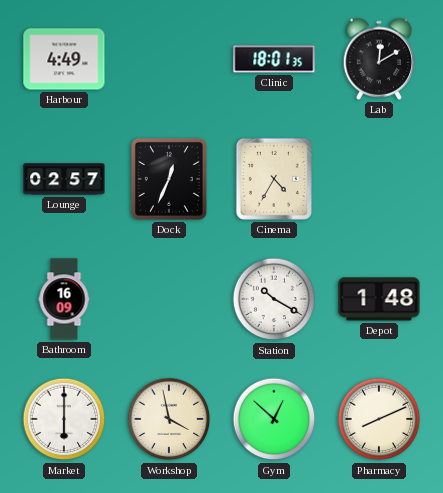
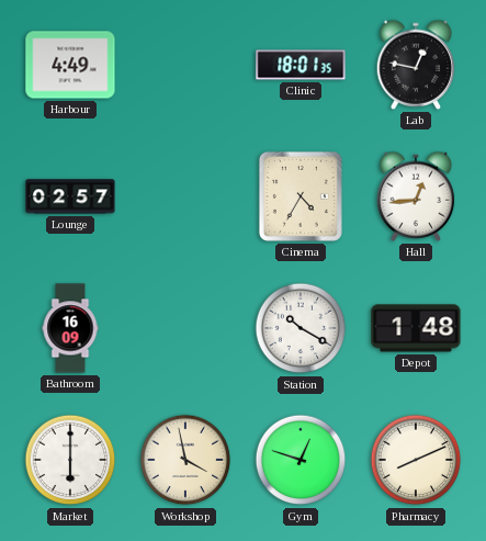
Lab: 12:10 -> 12:47 (416, 65)
Dock: 12:34 -> none (169, 179)
Hall: none -> 12:44 (416, 196)
Gym: 12:52 -> 12:48 (301, 460)
